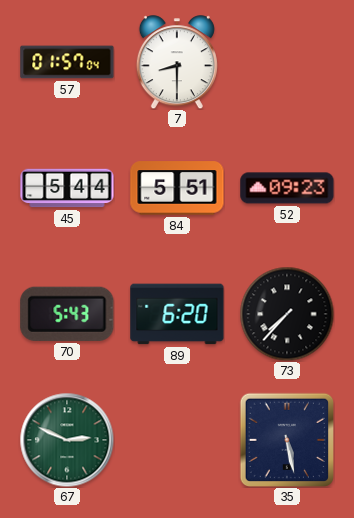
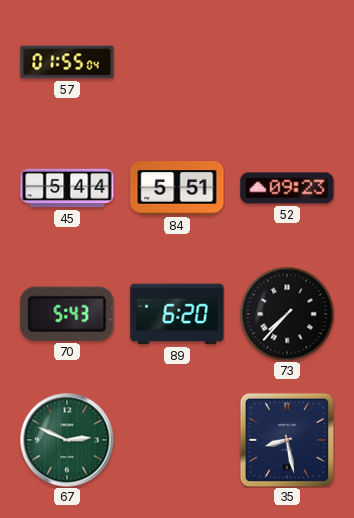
57: 01:57 -> 01:55 (67, 62)
7: 8:30 -> none (177, 62)
35: 5:28 -> 8:28 (286, 439)
